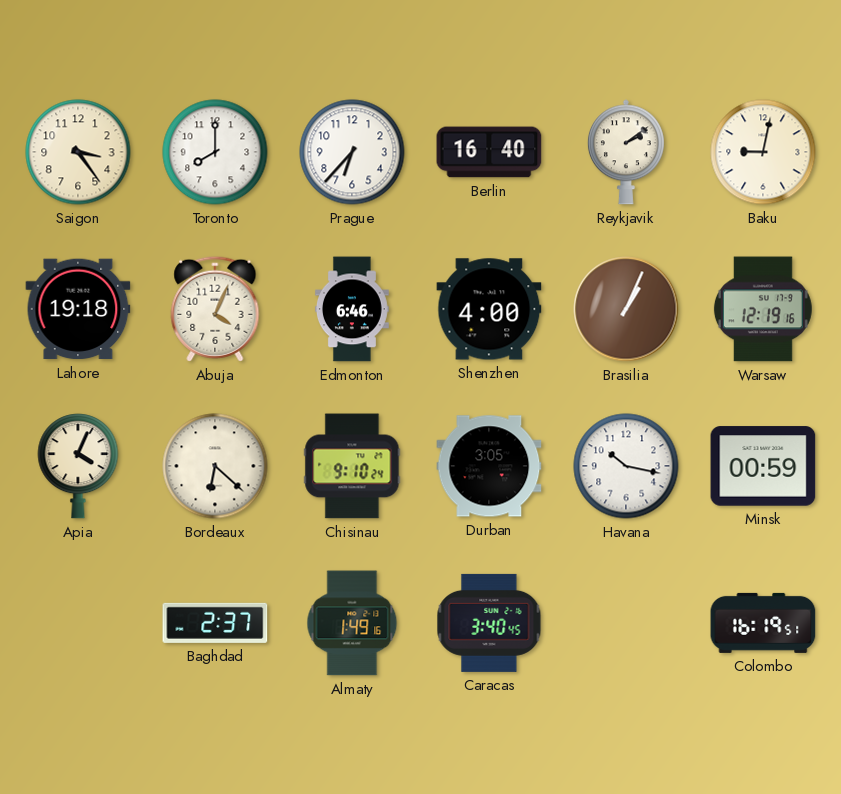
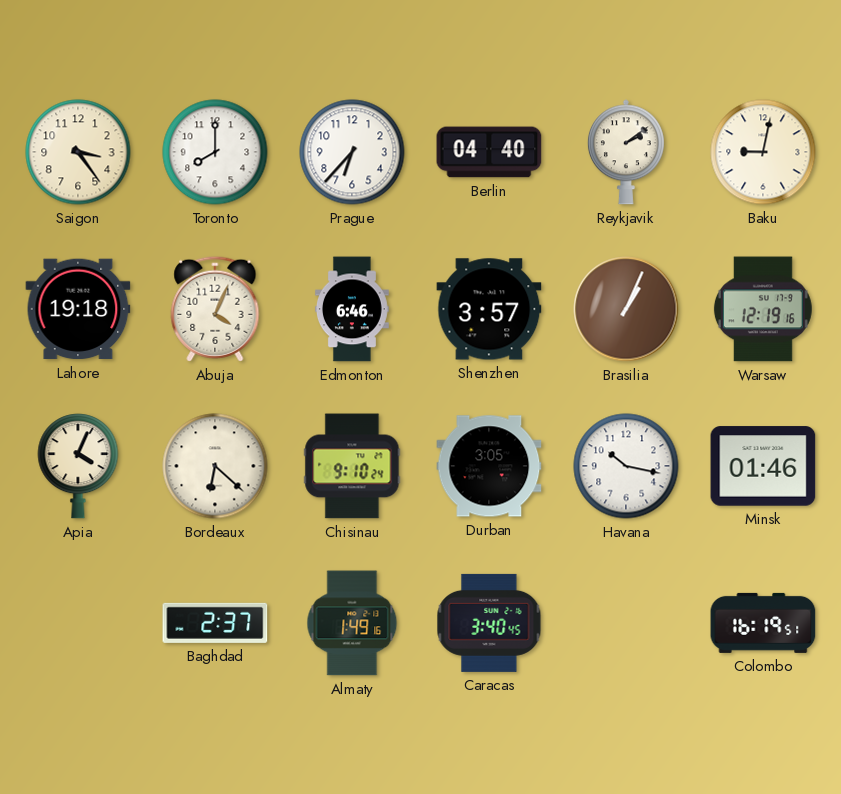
Berlin: 16:40 -> 04:40 (489, 152)
Shenzhen: 4:00 -> 3:57 (489, 309)
Minsk: 00:59 -> 01:46 (763, 466)
